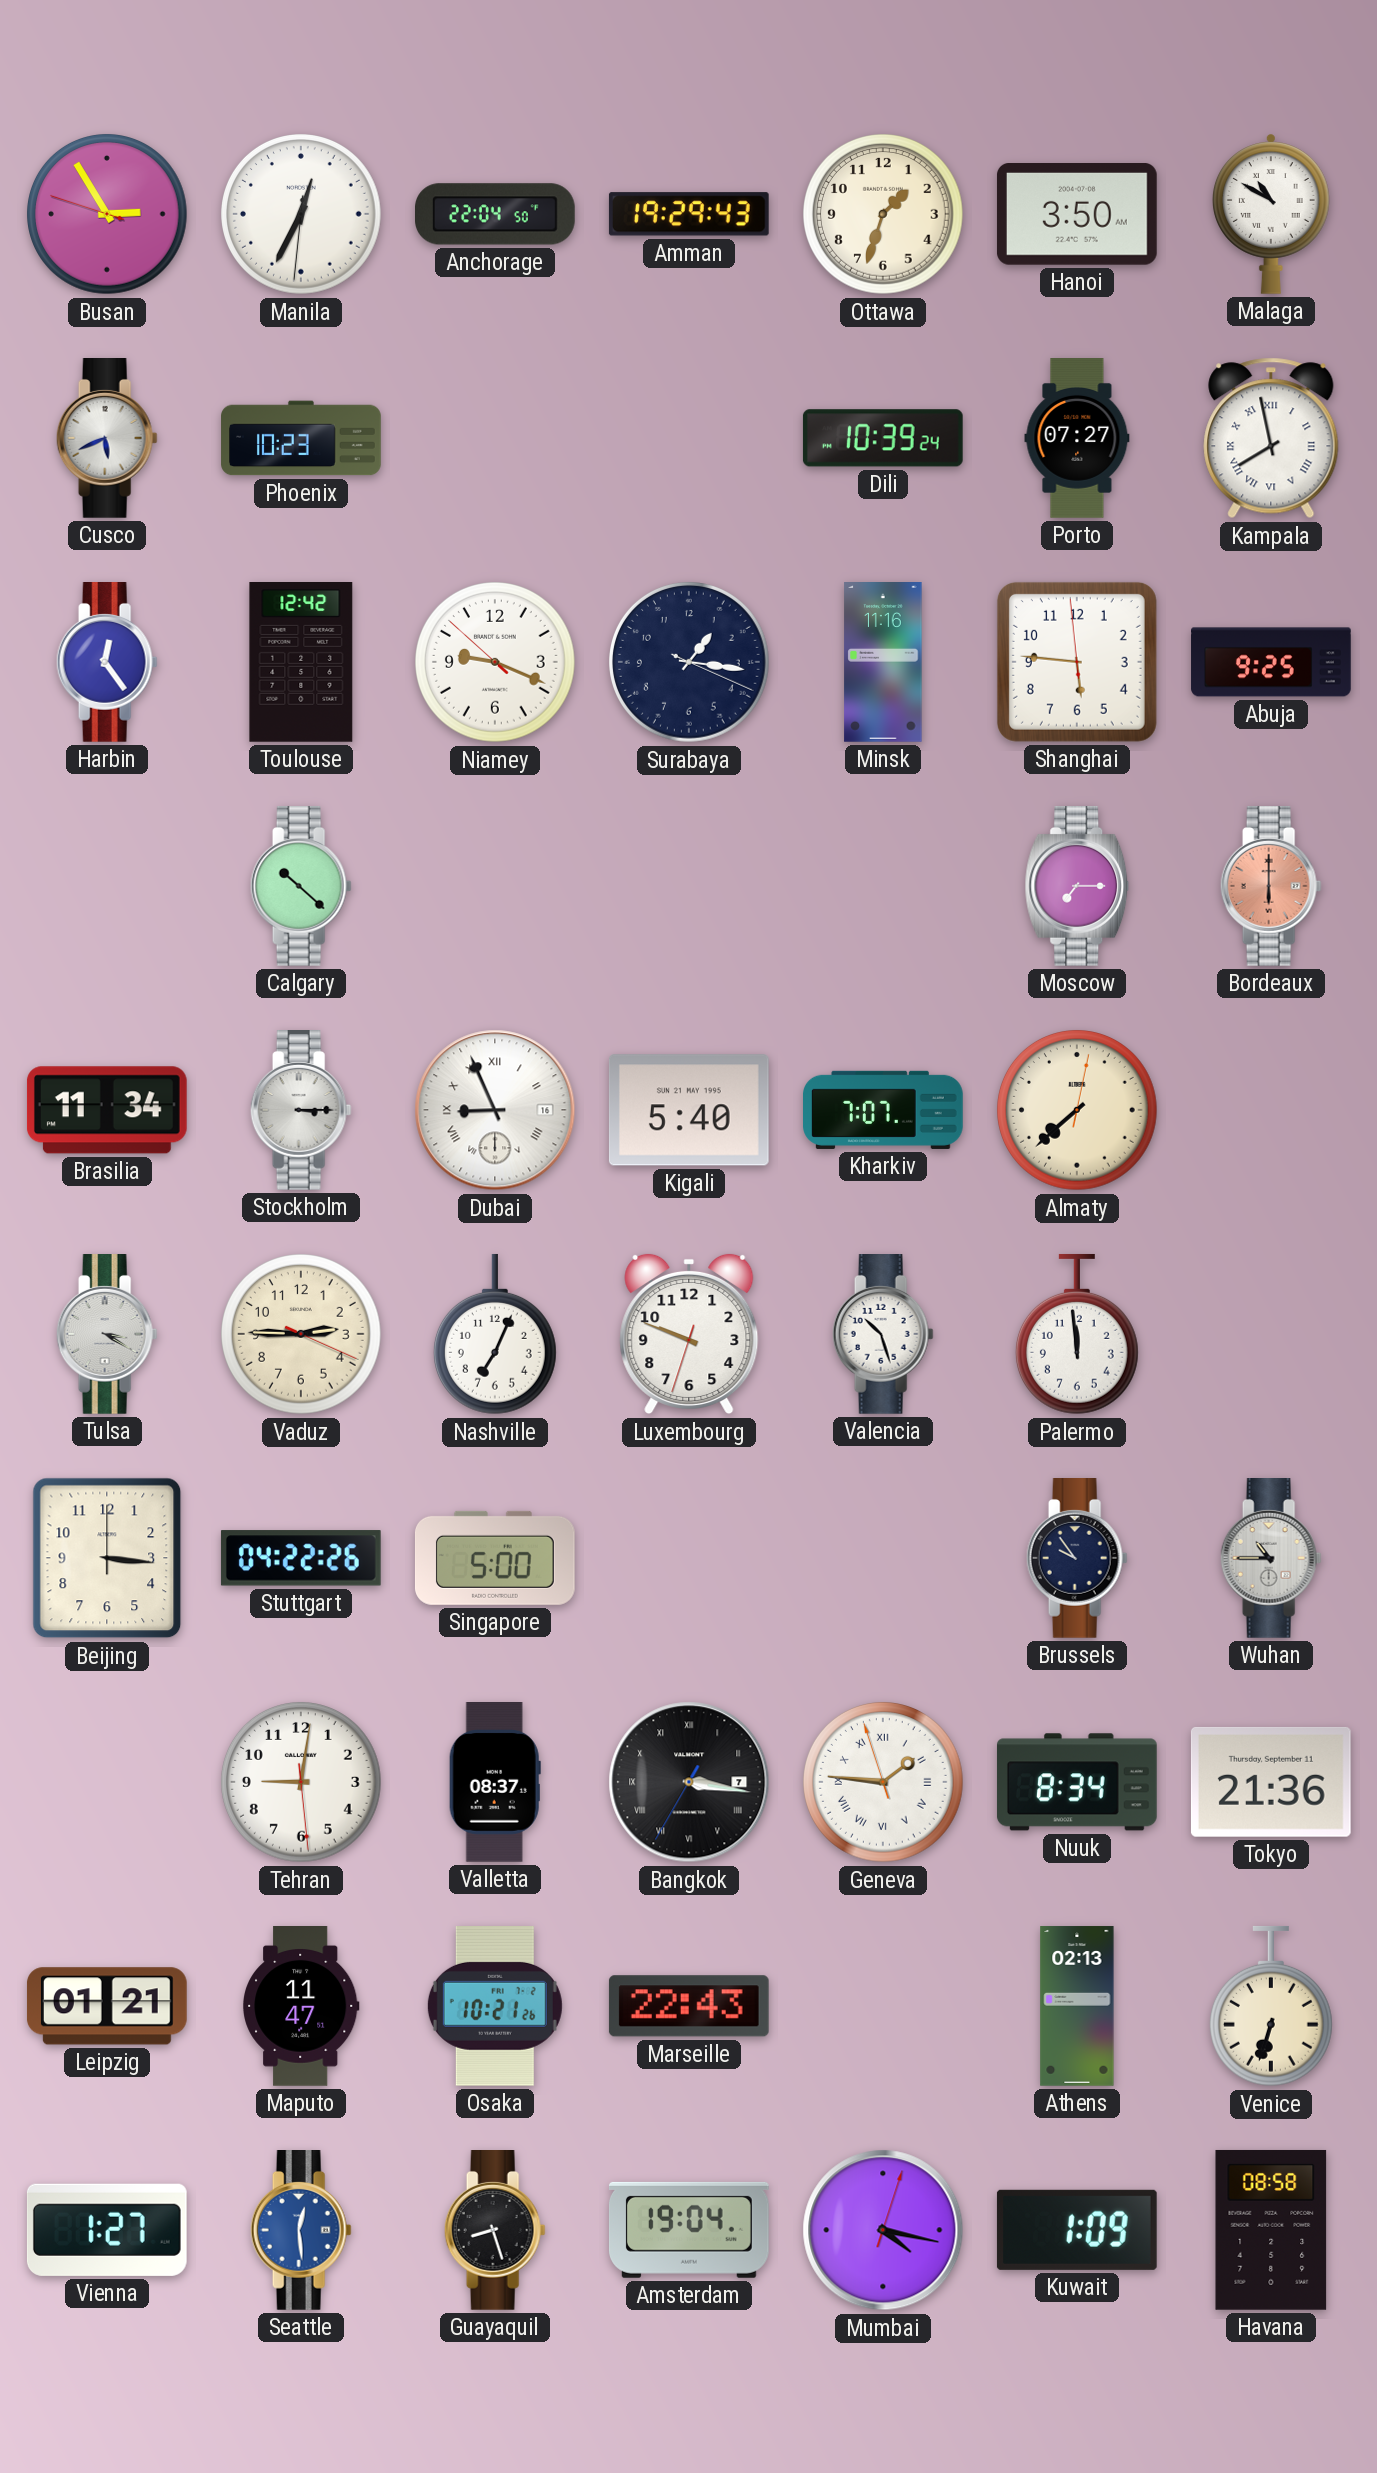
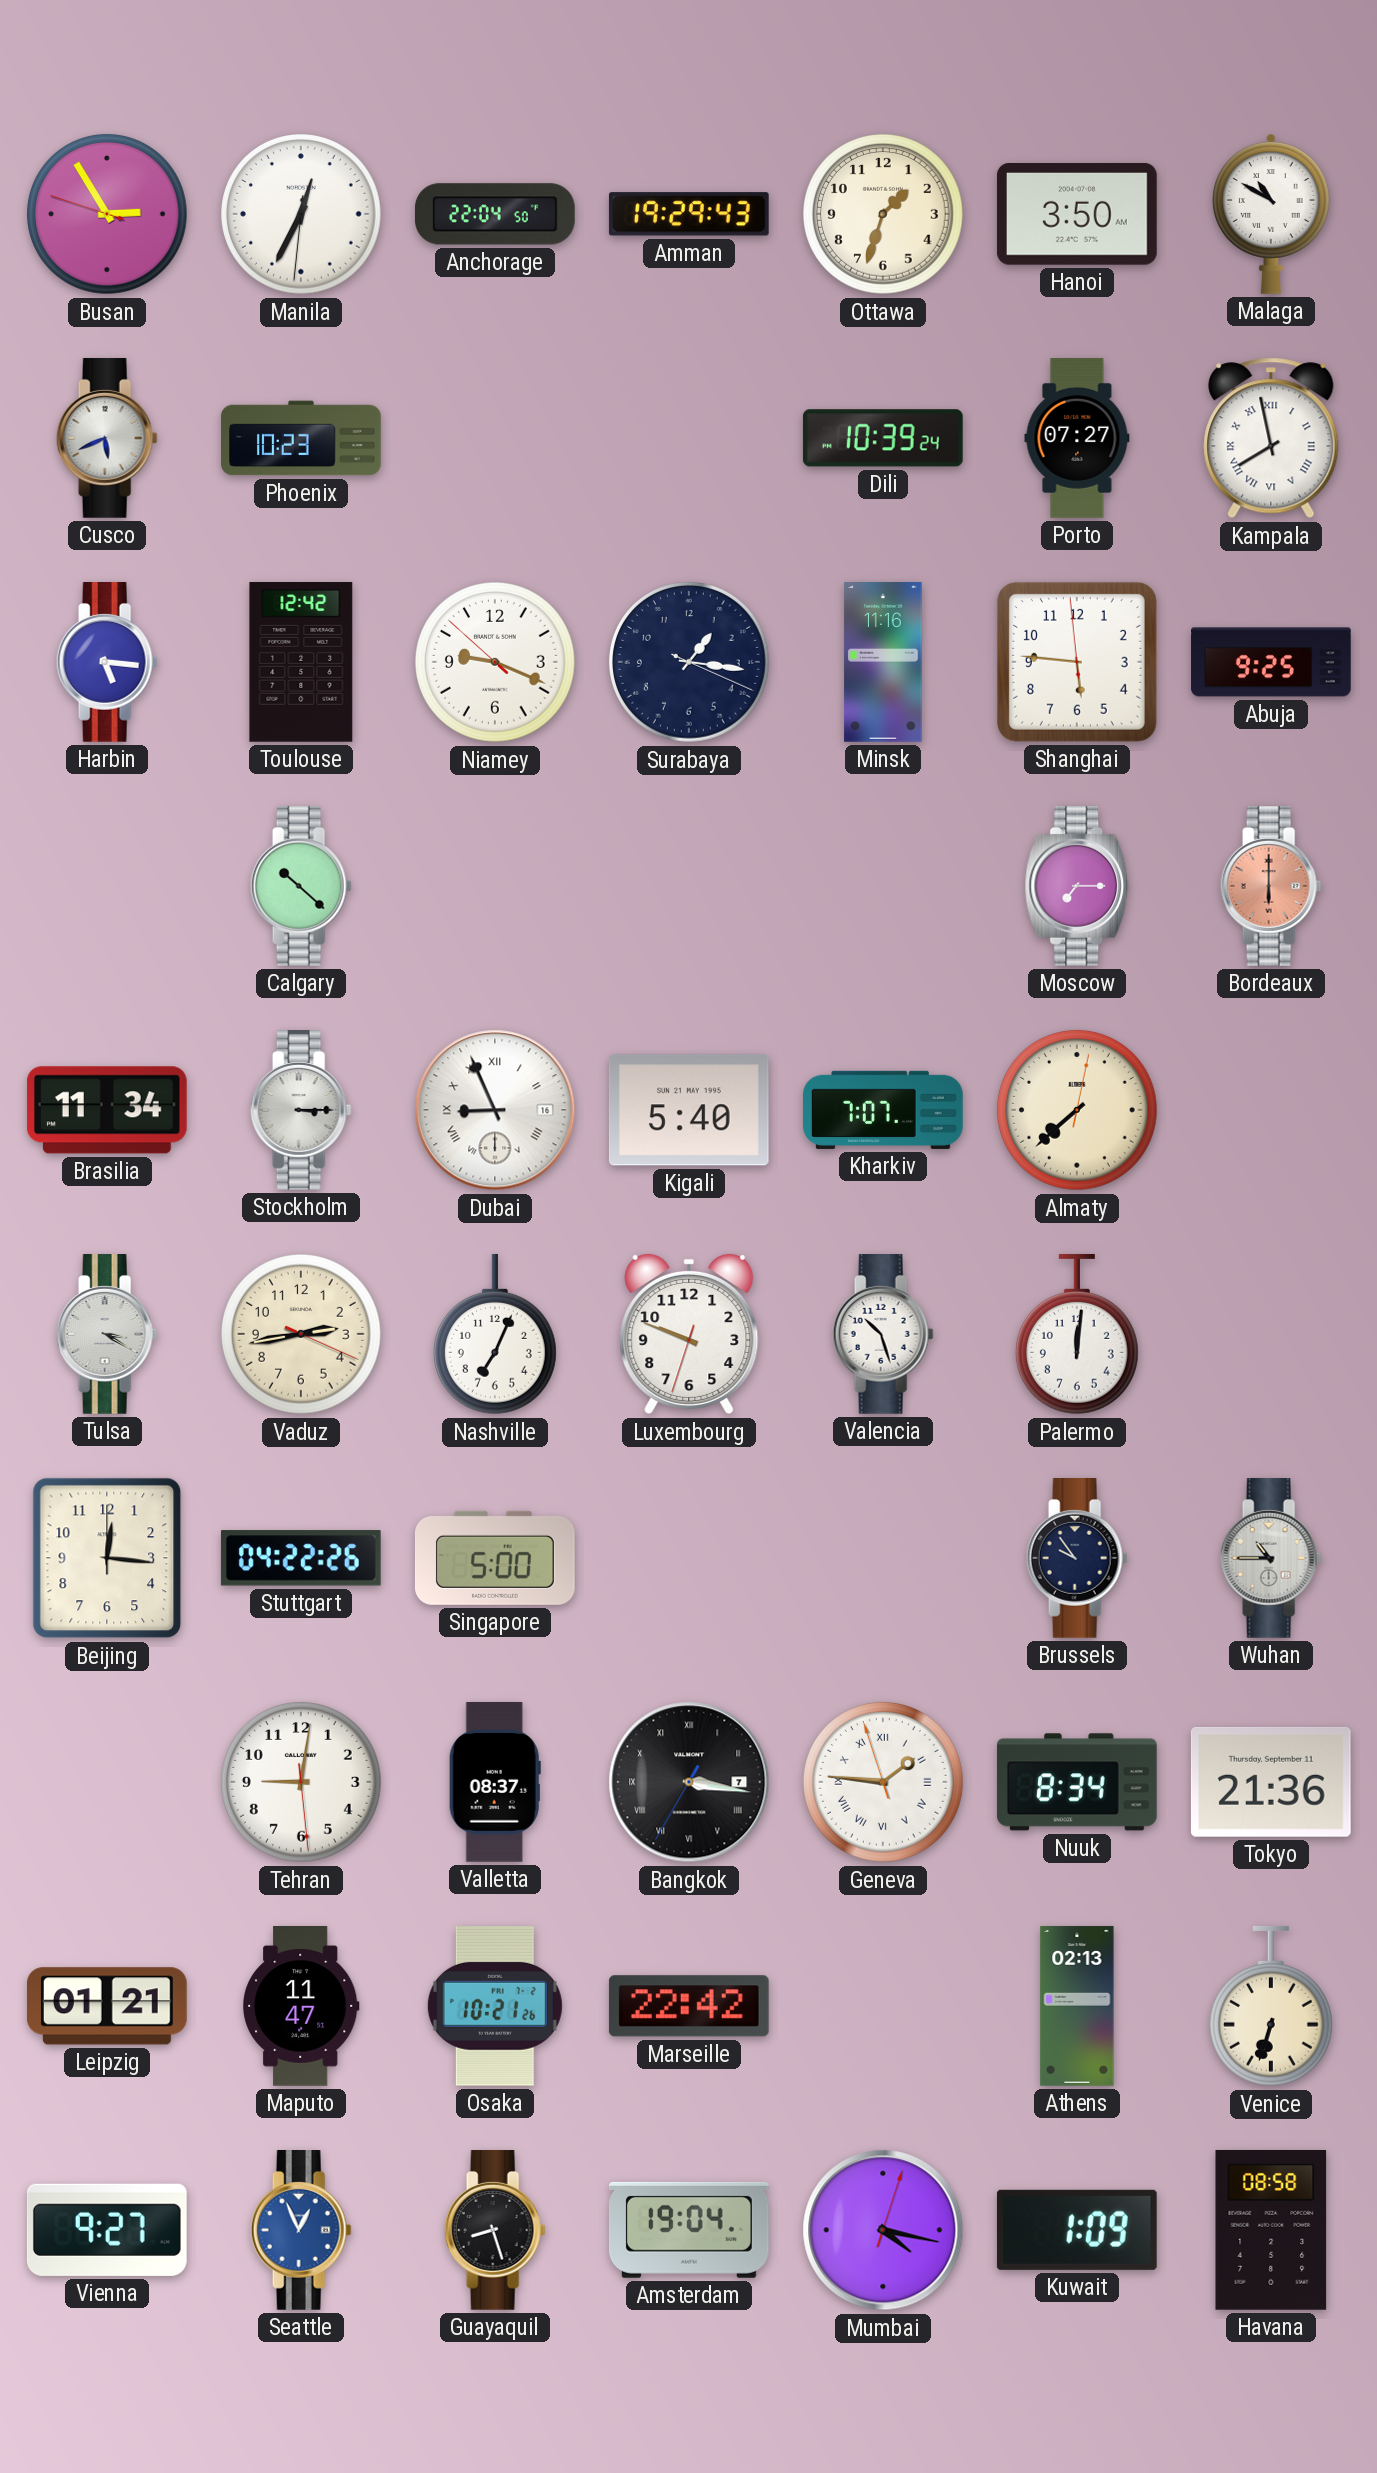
Harbin: 12:24 -> 5:16 (107, 663)
Vaduz: 2:45 -> 2:43 (302, 1335)
Palermo: 11:59 -> 12:01 (1077, 1334)
Beijing: 3:16 -> 12:16 (107, 1558)
Marseille: 22:43 -> 22:42 (689, 2006)
Vienna: 1:27 -> 9:27 (107, 2230)
Seattle: 12:29 -> 12:56 (301, 2231)
